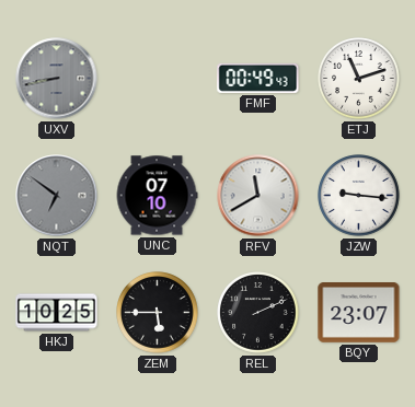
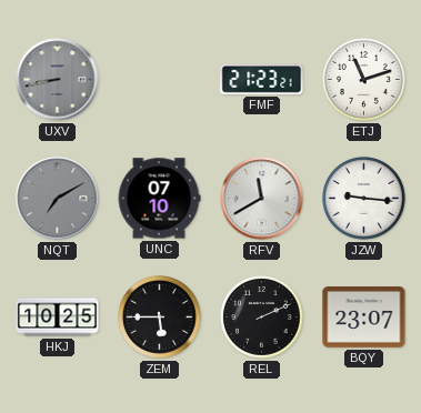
FMF: 00:49 -> 21:23 (262, 79)
NQT: 6:51 -> 7:10 (58, 199)
